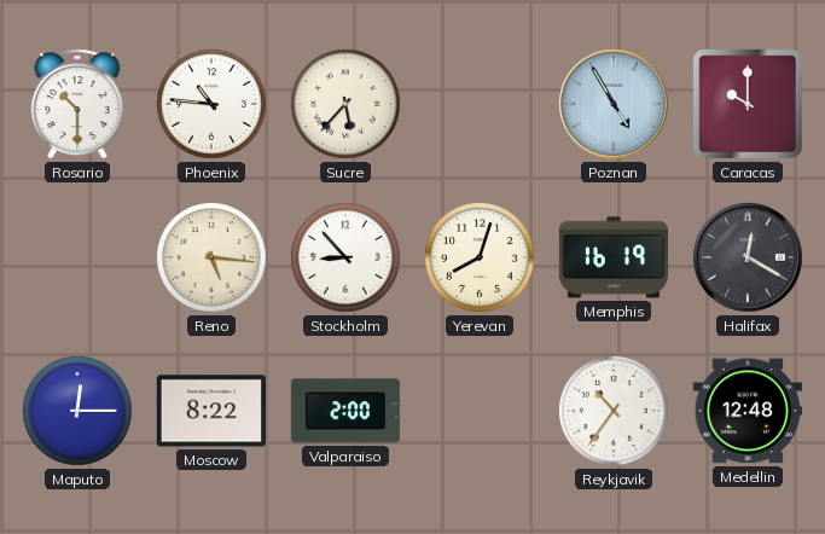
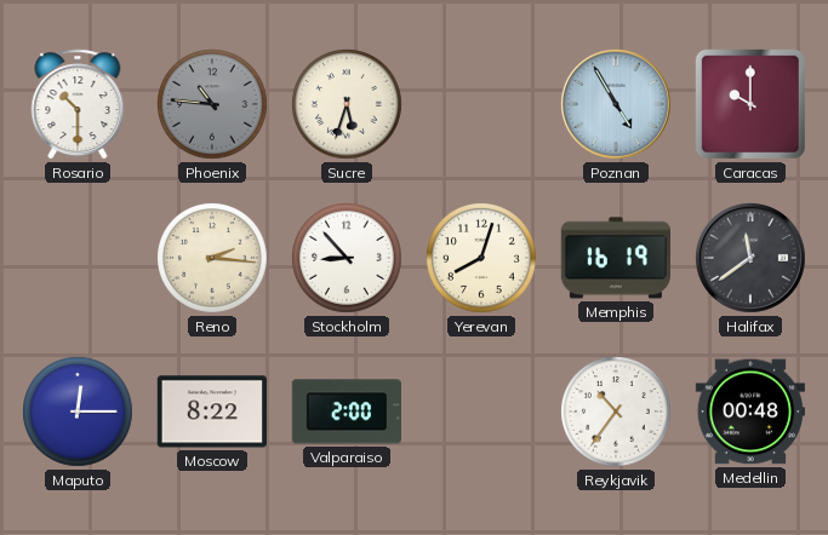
Phoenix dial: white -> grey (213, 105)
Sucre: 5:37 -> 5:33 (348, 105)
Reno: 5:16 -> 2:16 (213, 259)
Halifax: 12:20 -> 11:39 (750, 258)
Medellin: 12:48 -> 00:48 (750, 412)
